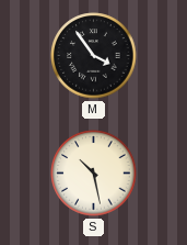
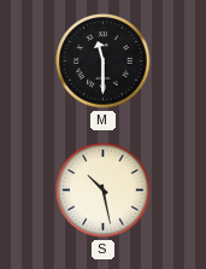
M: 3:54 -> 11:30 (104, 62)
